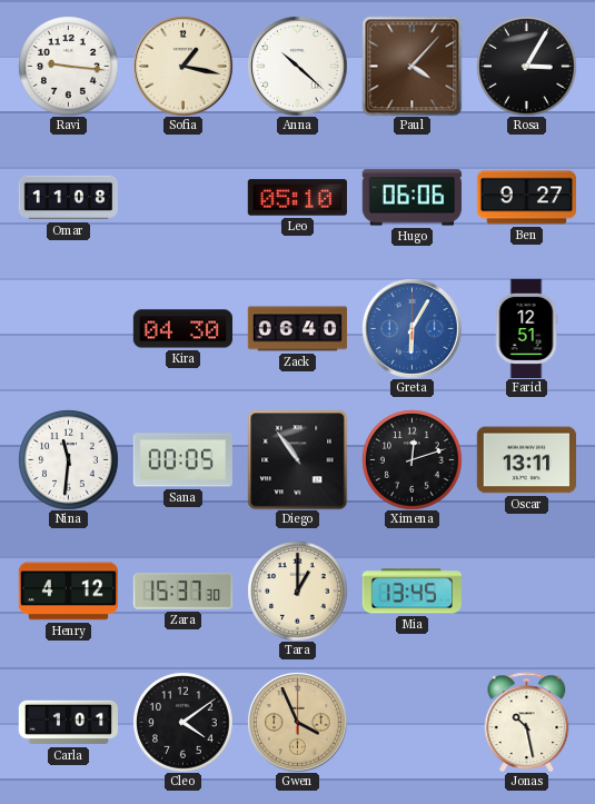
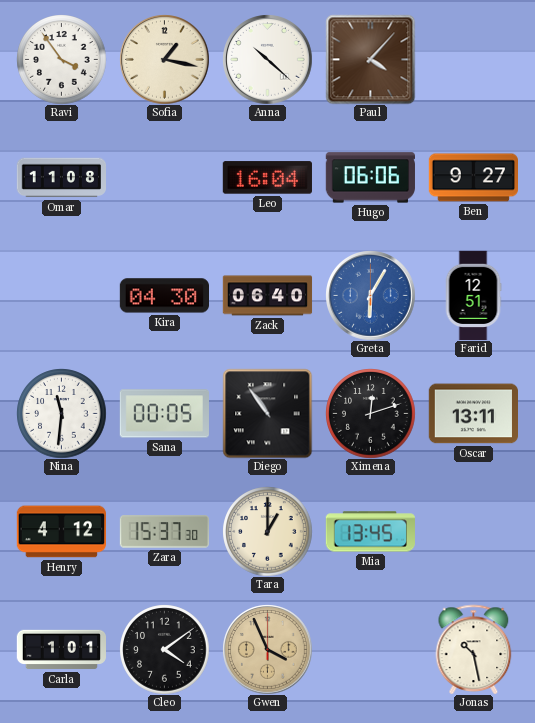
Ravi: 9:16 -> 3:54 (61, 59)
Rosa: 3:05 -> none (526, 66)
Leo: 05:10 -> 16:04 (267, 178)
